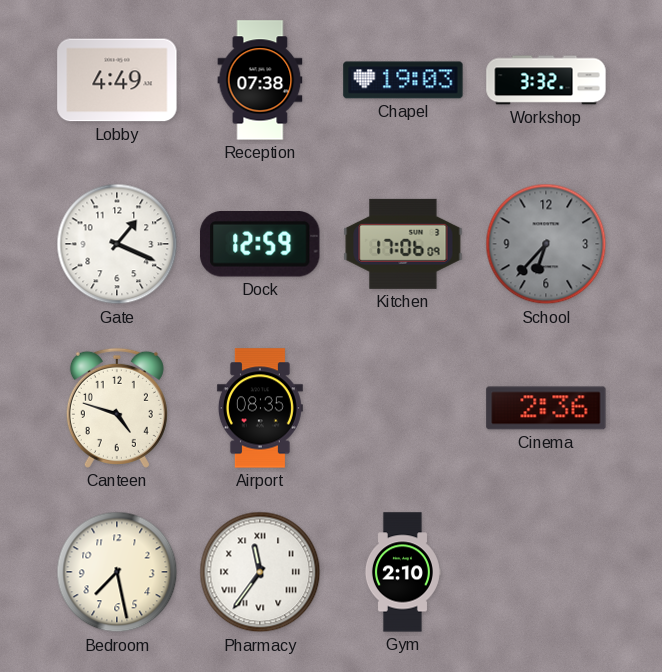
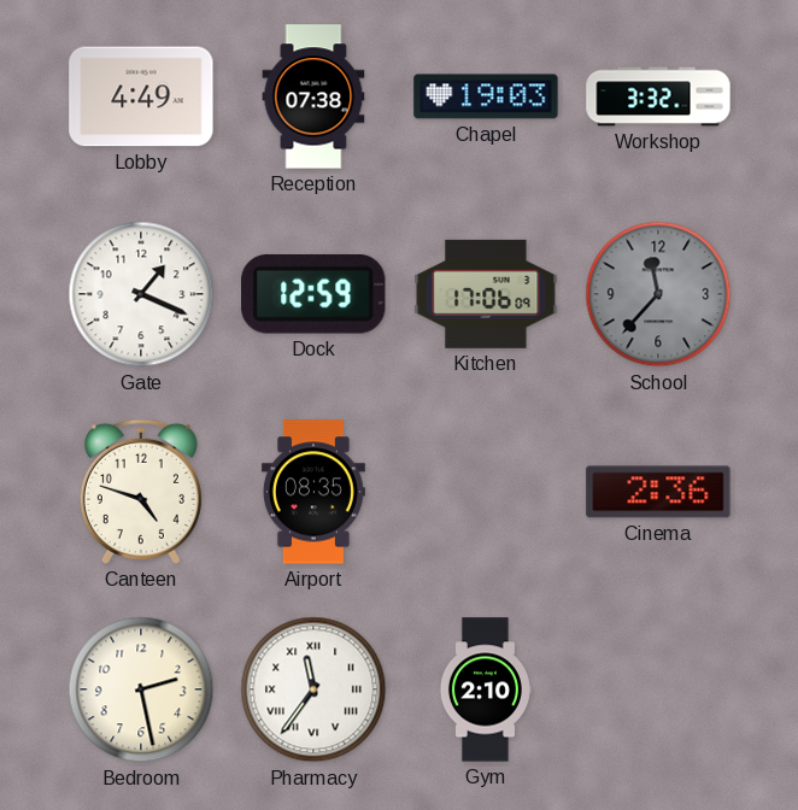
School: 6:37 -> 11:37 (658, 294)
Bedroom: 7:28 -> 2:28 (141, 689)
